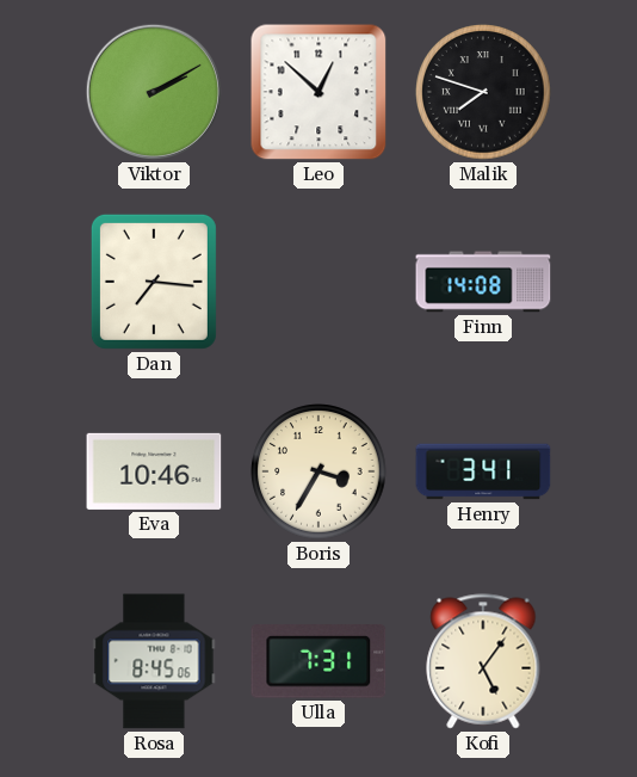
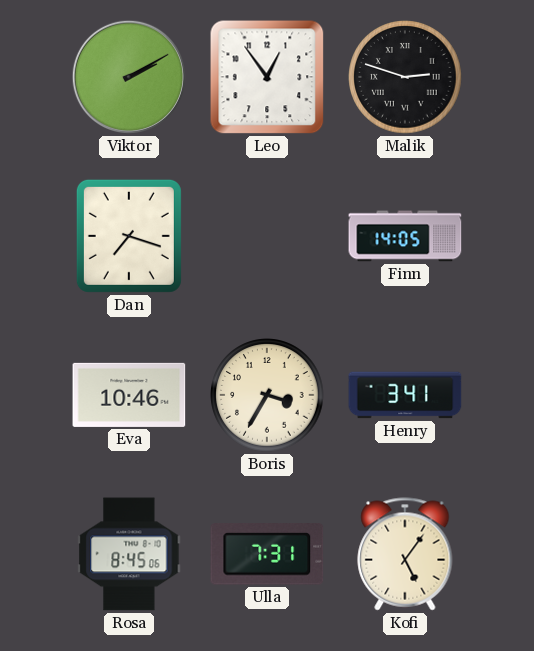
Leo: 12:52 -> 12:54 (267, 77)
Malik: 7:48 -> 2:48 (405, 77)
Dan: 7:16 -> 7:18 (129, 236)
Finn: 14:08 -> 14:05 (405, 236)
